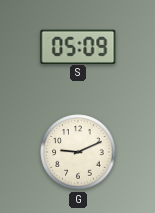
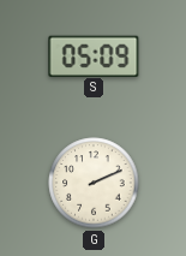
G: 9:11 -> 2:11 (94, 183)
